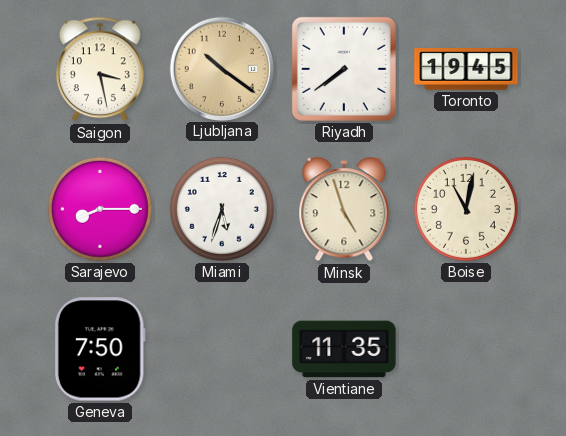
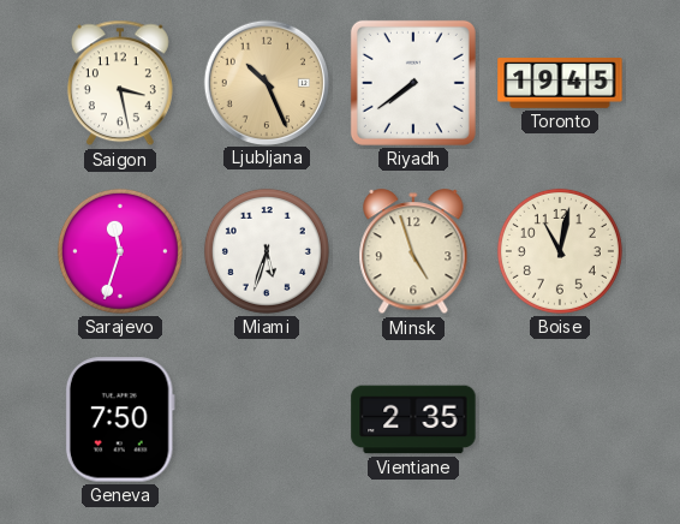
Ljubljana: 10:21 -> 10:26 (266, 82)
Sarajevo: 8:15 -> 11:33 (120, 251)
Vientiane: 11:35 -> 2:35 (413, 419)
